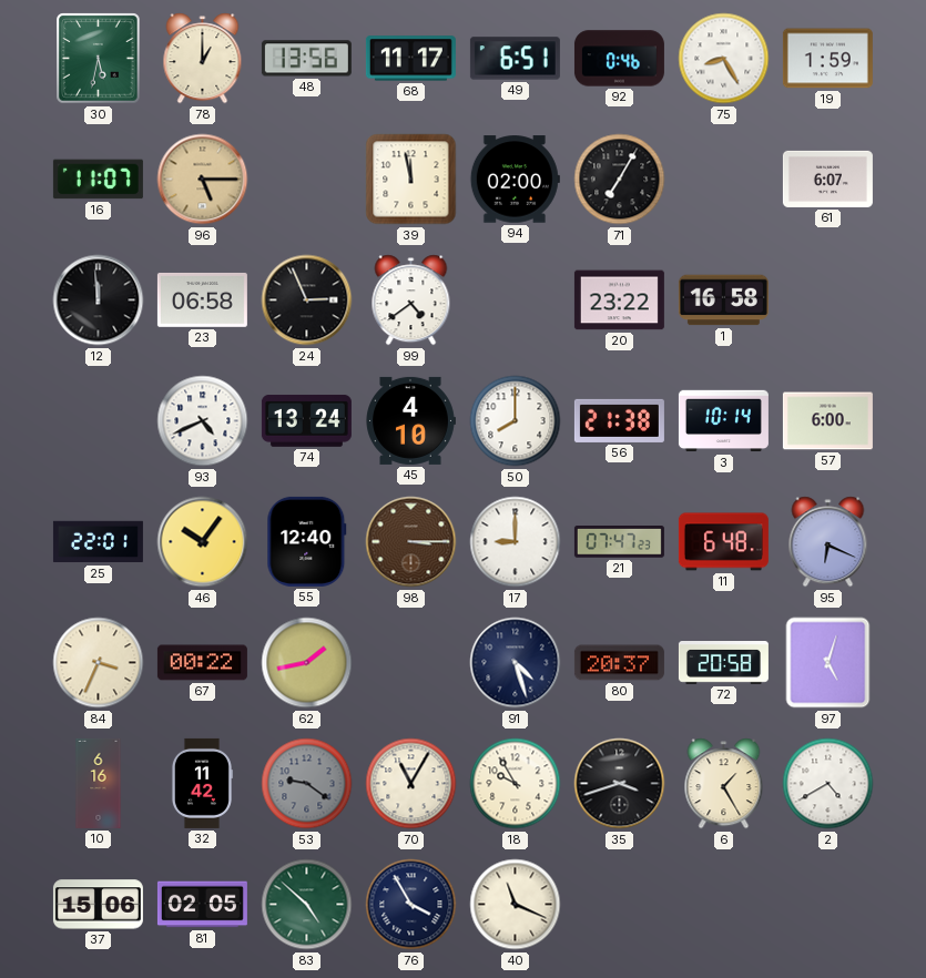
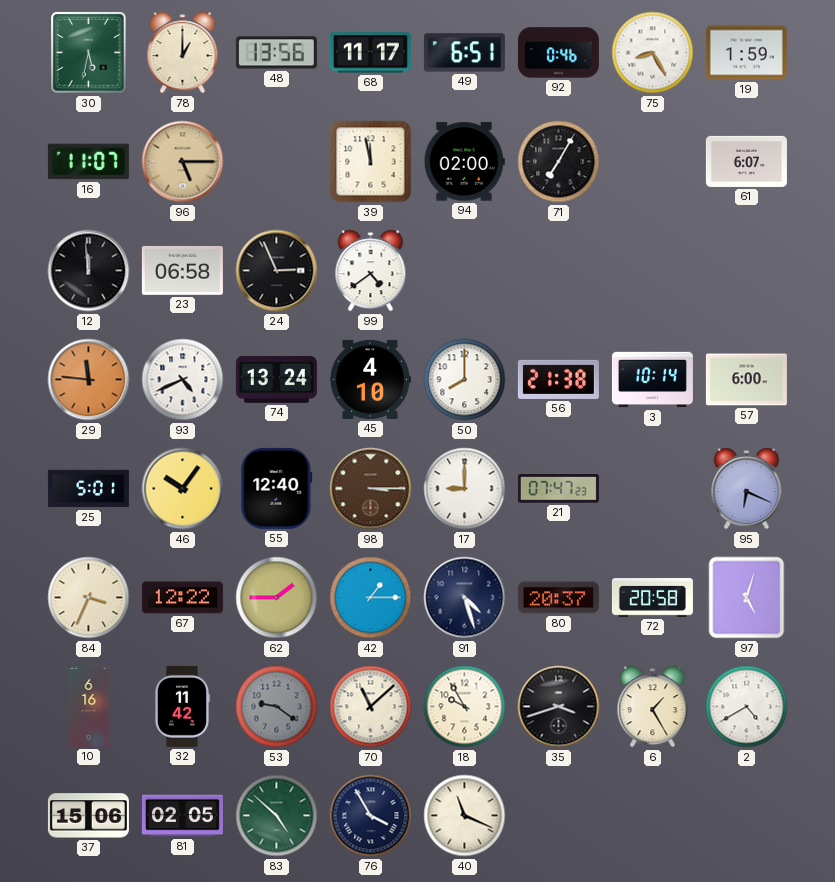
20: 23:22 -> none (619, 300)
1: 16:58 -> none (723, 300)
29: none -> 11:46 (89, 380)
25: 22:01 -> 5:01 (88, 489)
11: 6:48 -> none (723, 542)
67: 00:22 -> 12:22 (182, 598)
62: 1:43 -> 1:45 (277, 598)
42: none -> 1:15 (371, 598)
70: 11:05 -> 11:08 (371, 707)
